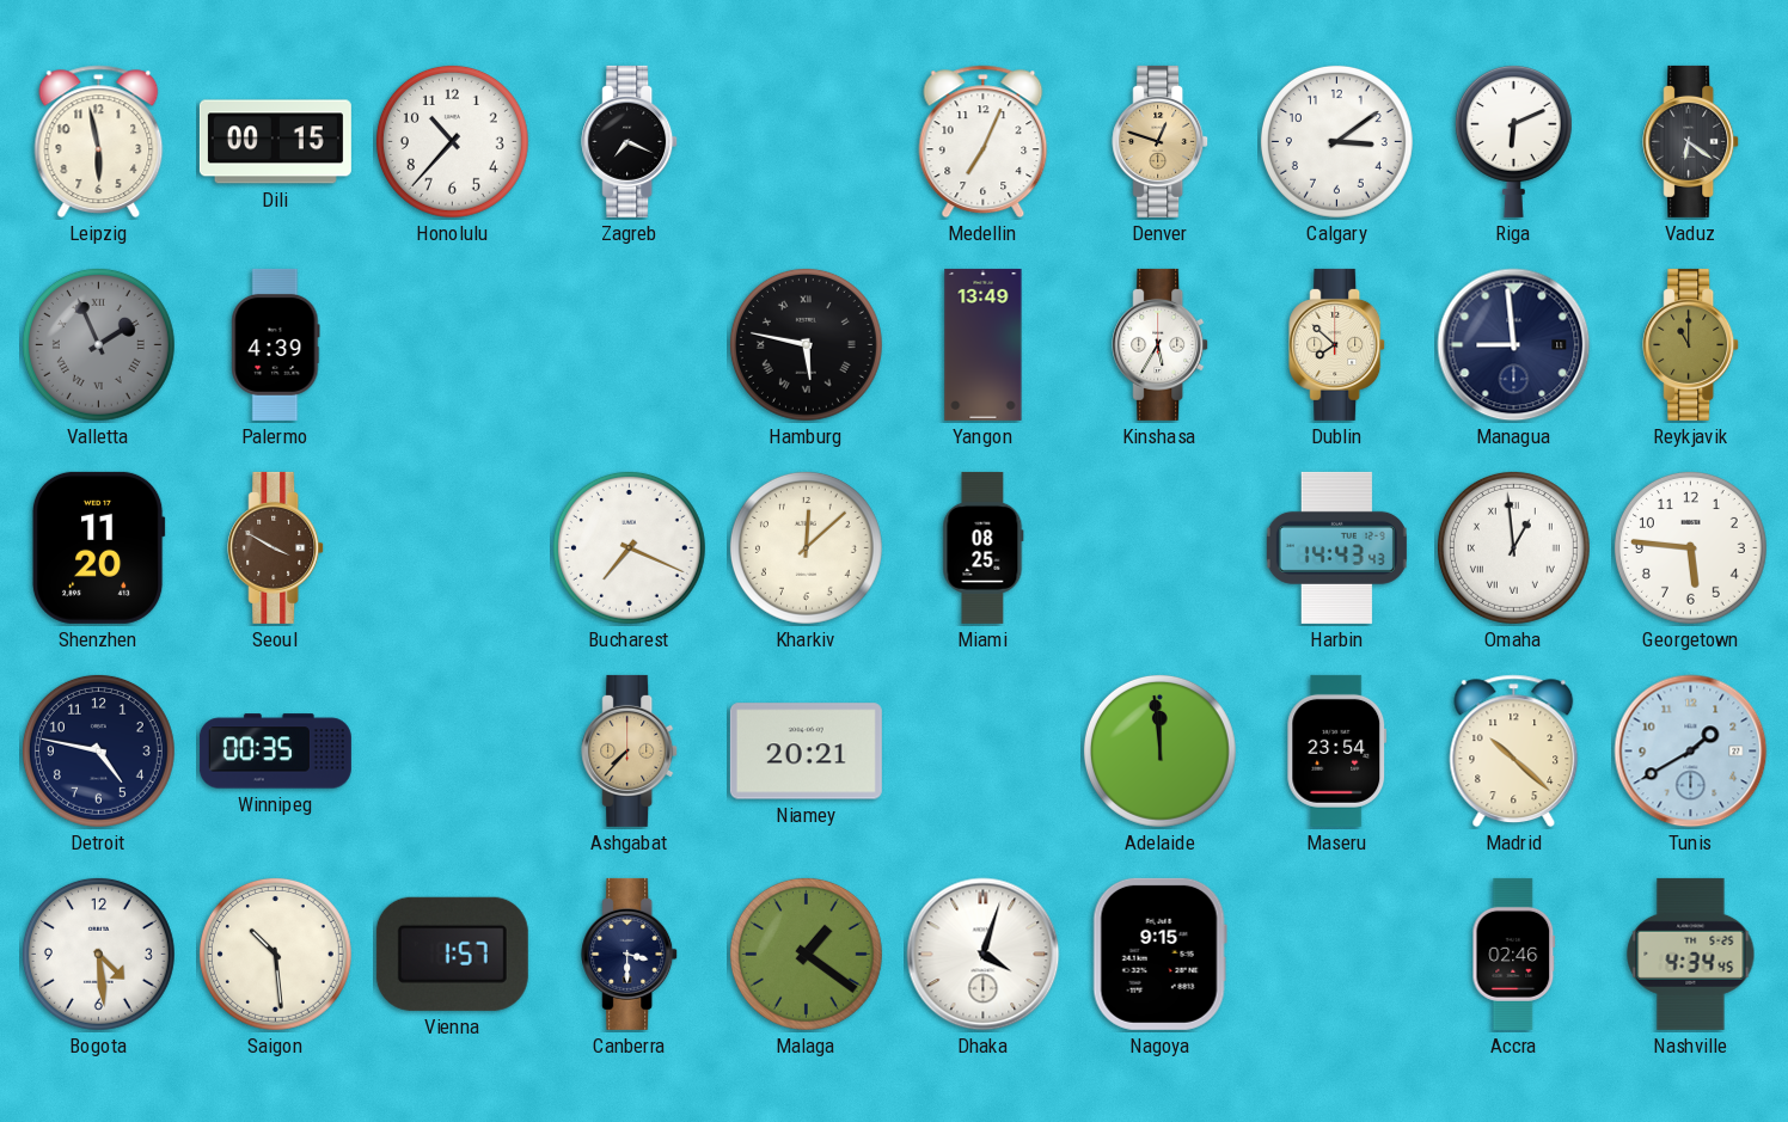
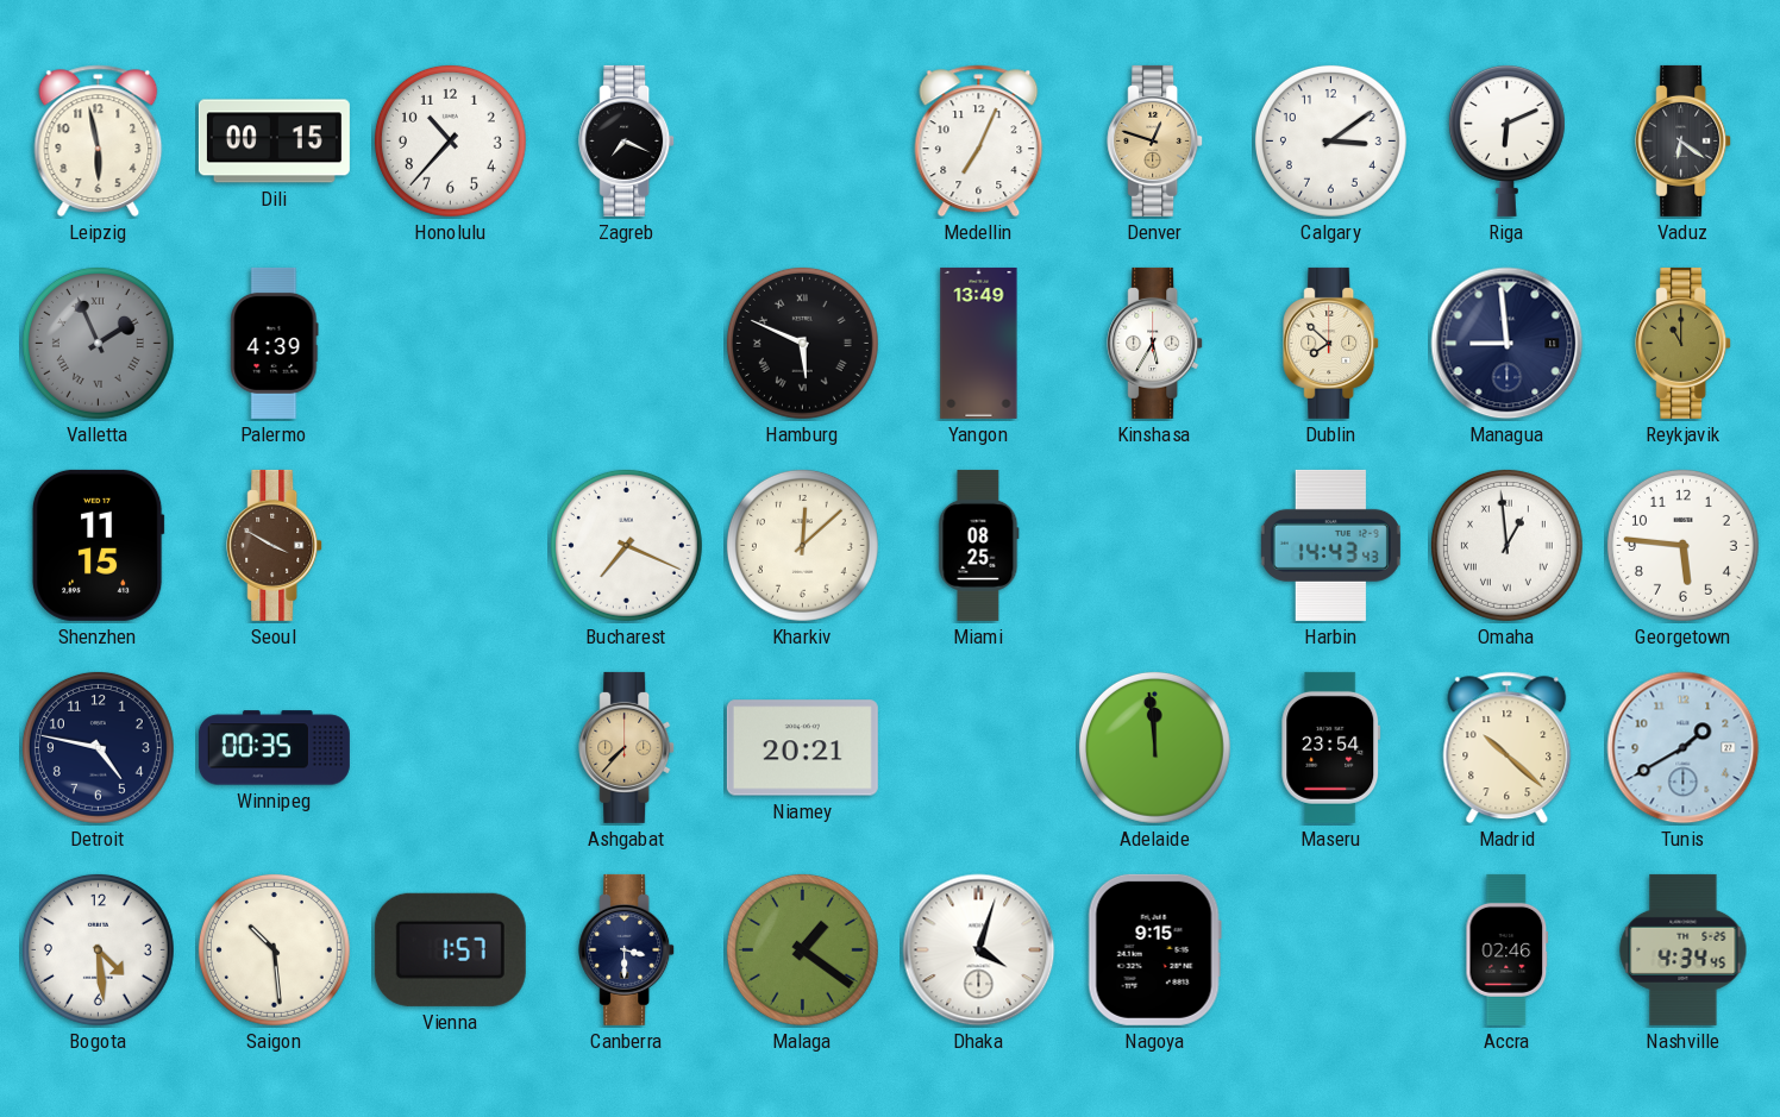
Hamburg: 5:47 -> 5:49 (802, 343)
Shenzhen: 11:20 -> 11:15 (98, 545)
